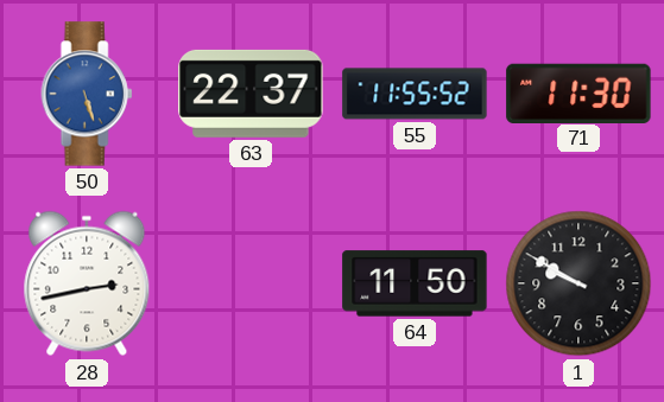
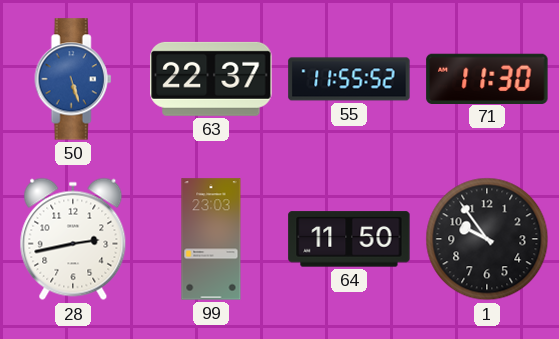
99: none -> 23:03 (211, 239)
1: 9:50 -> 9:54 (487, 239)
